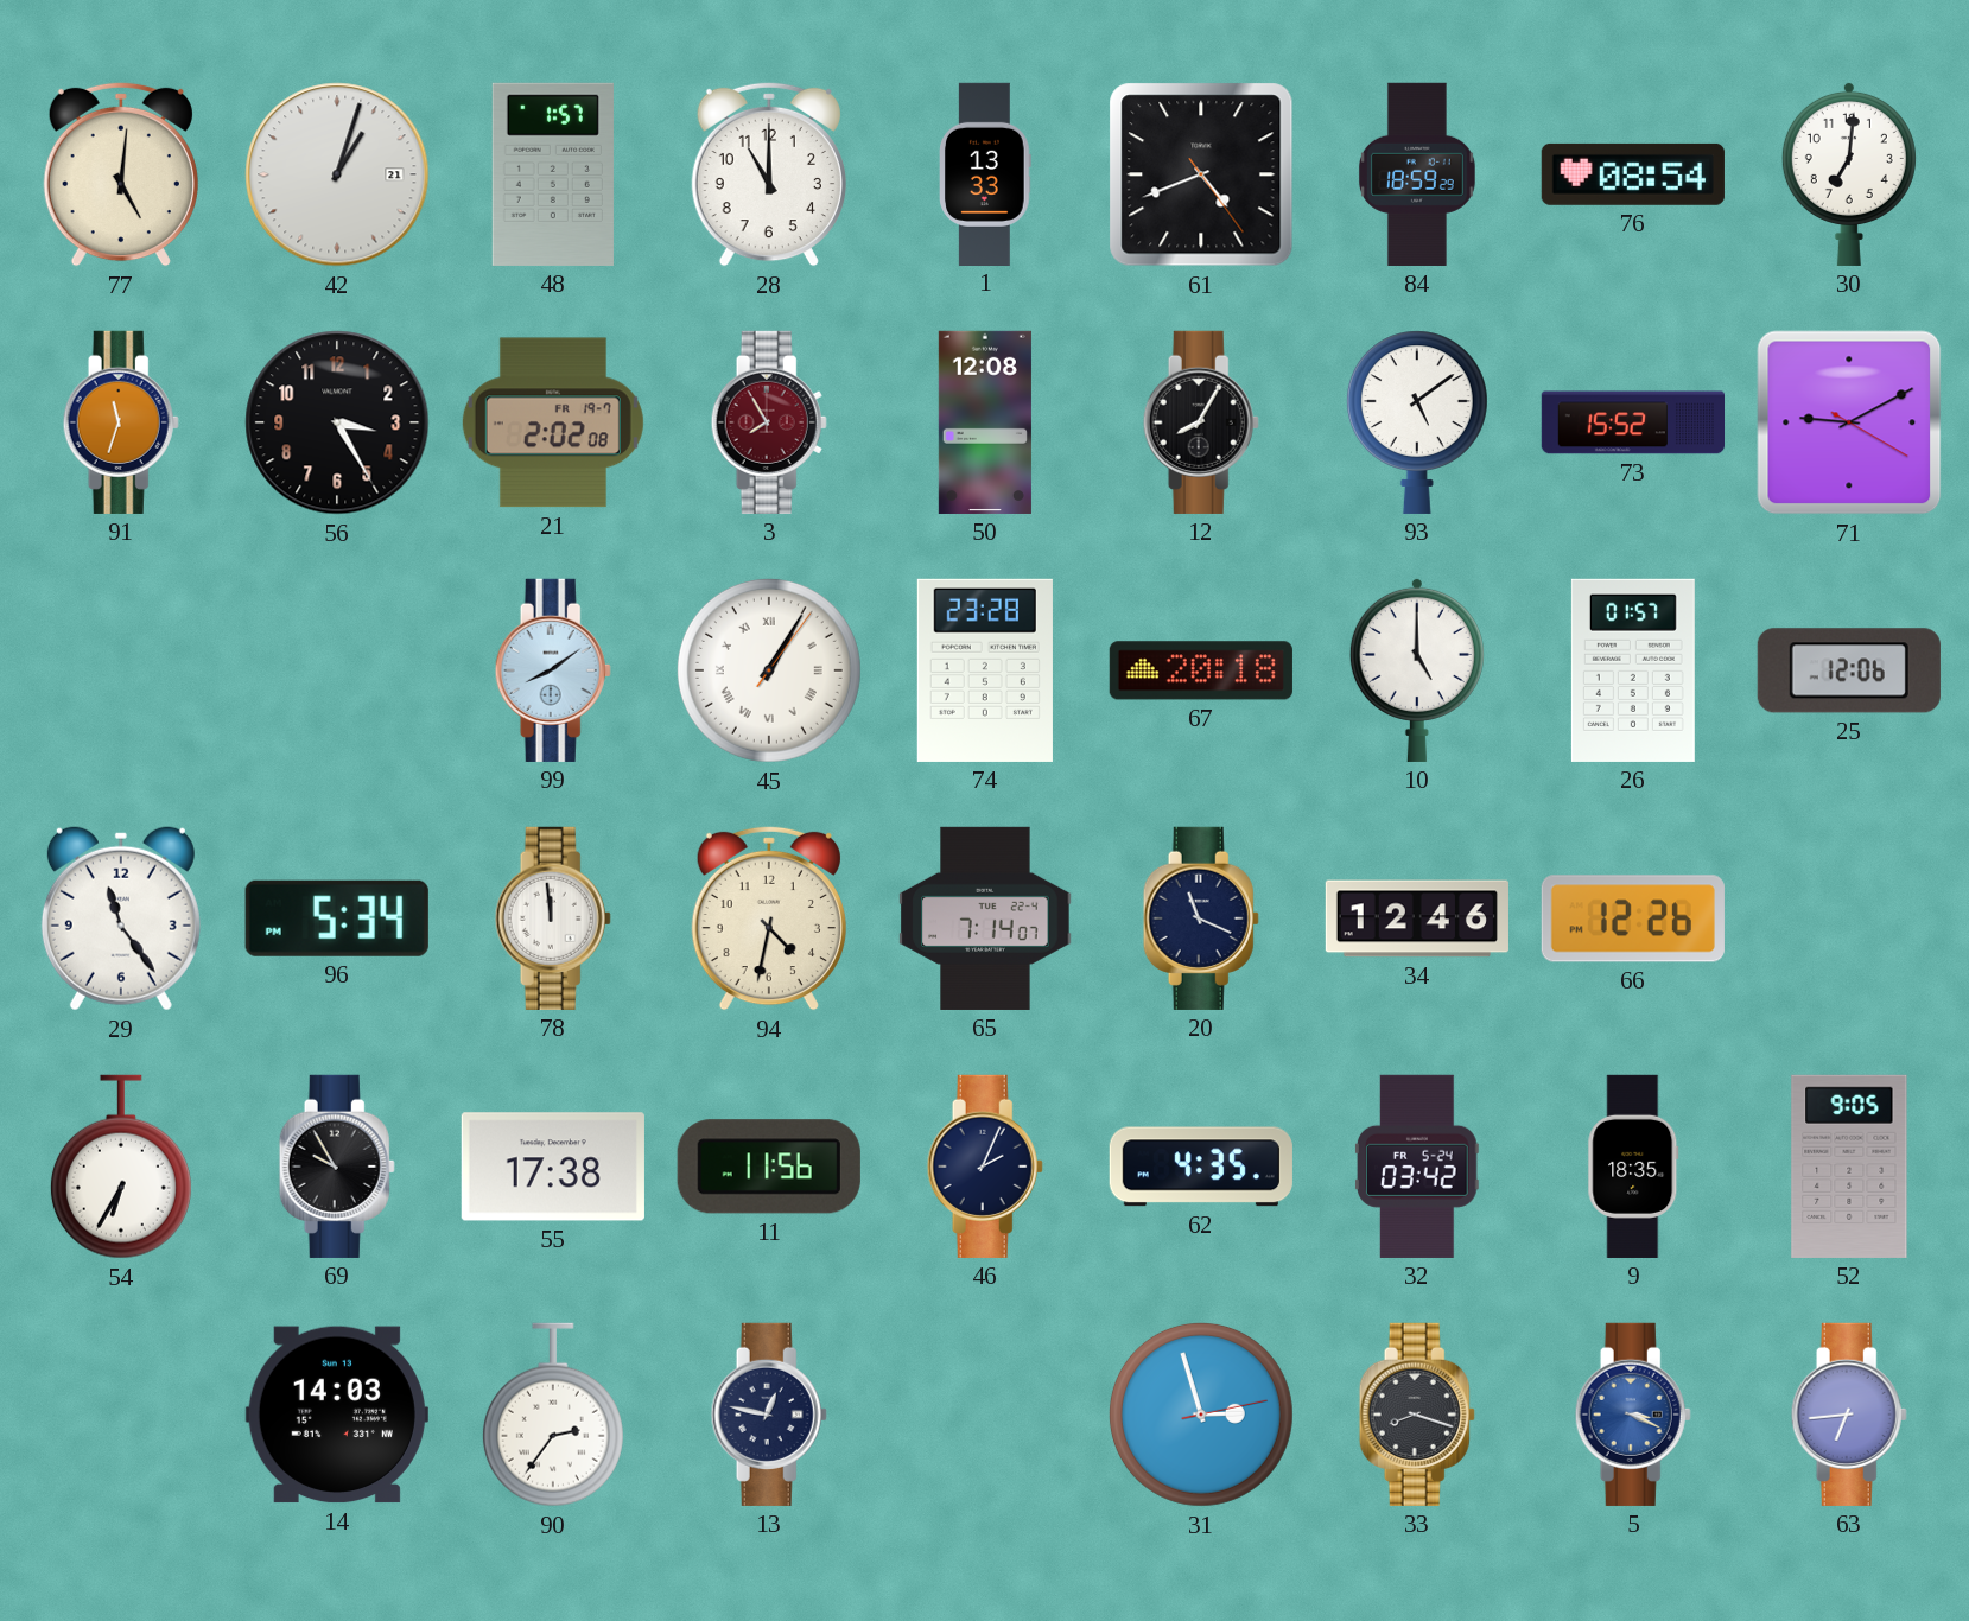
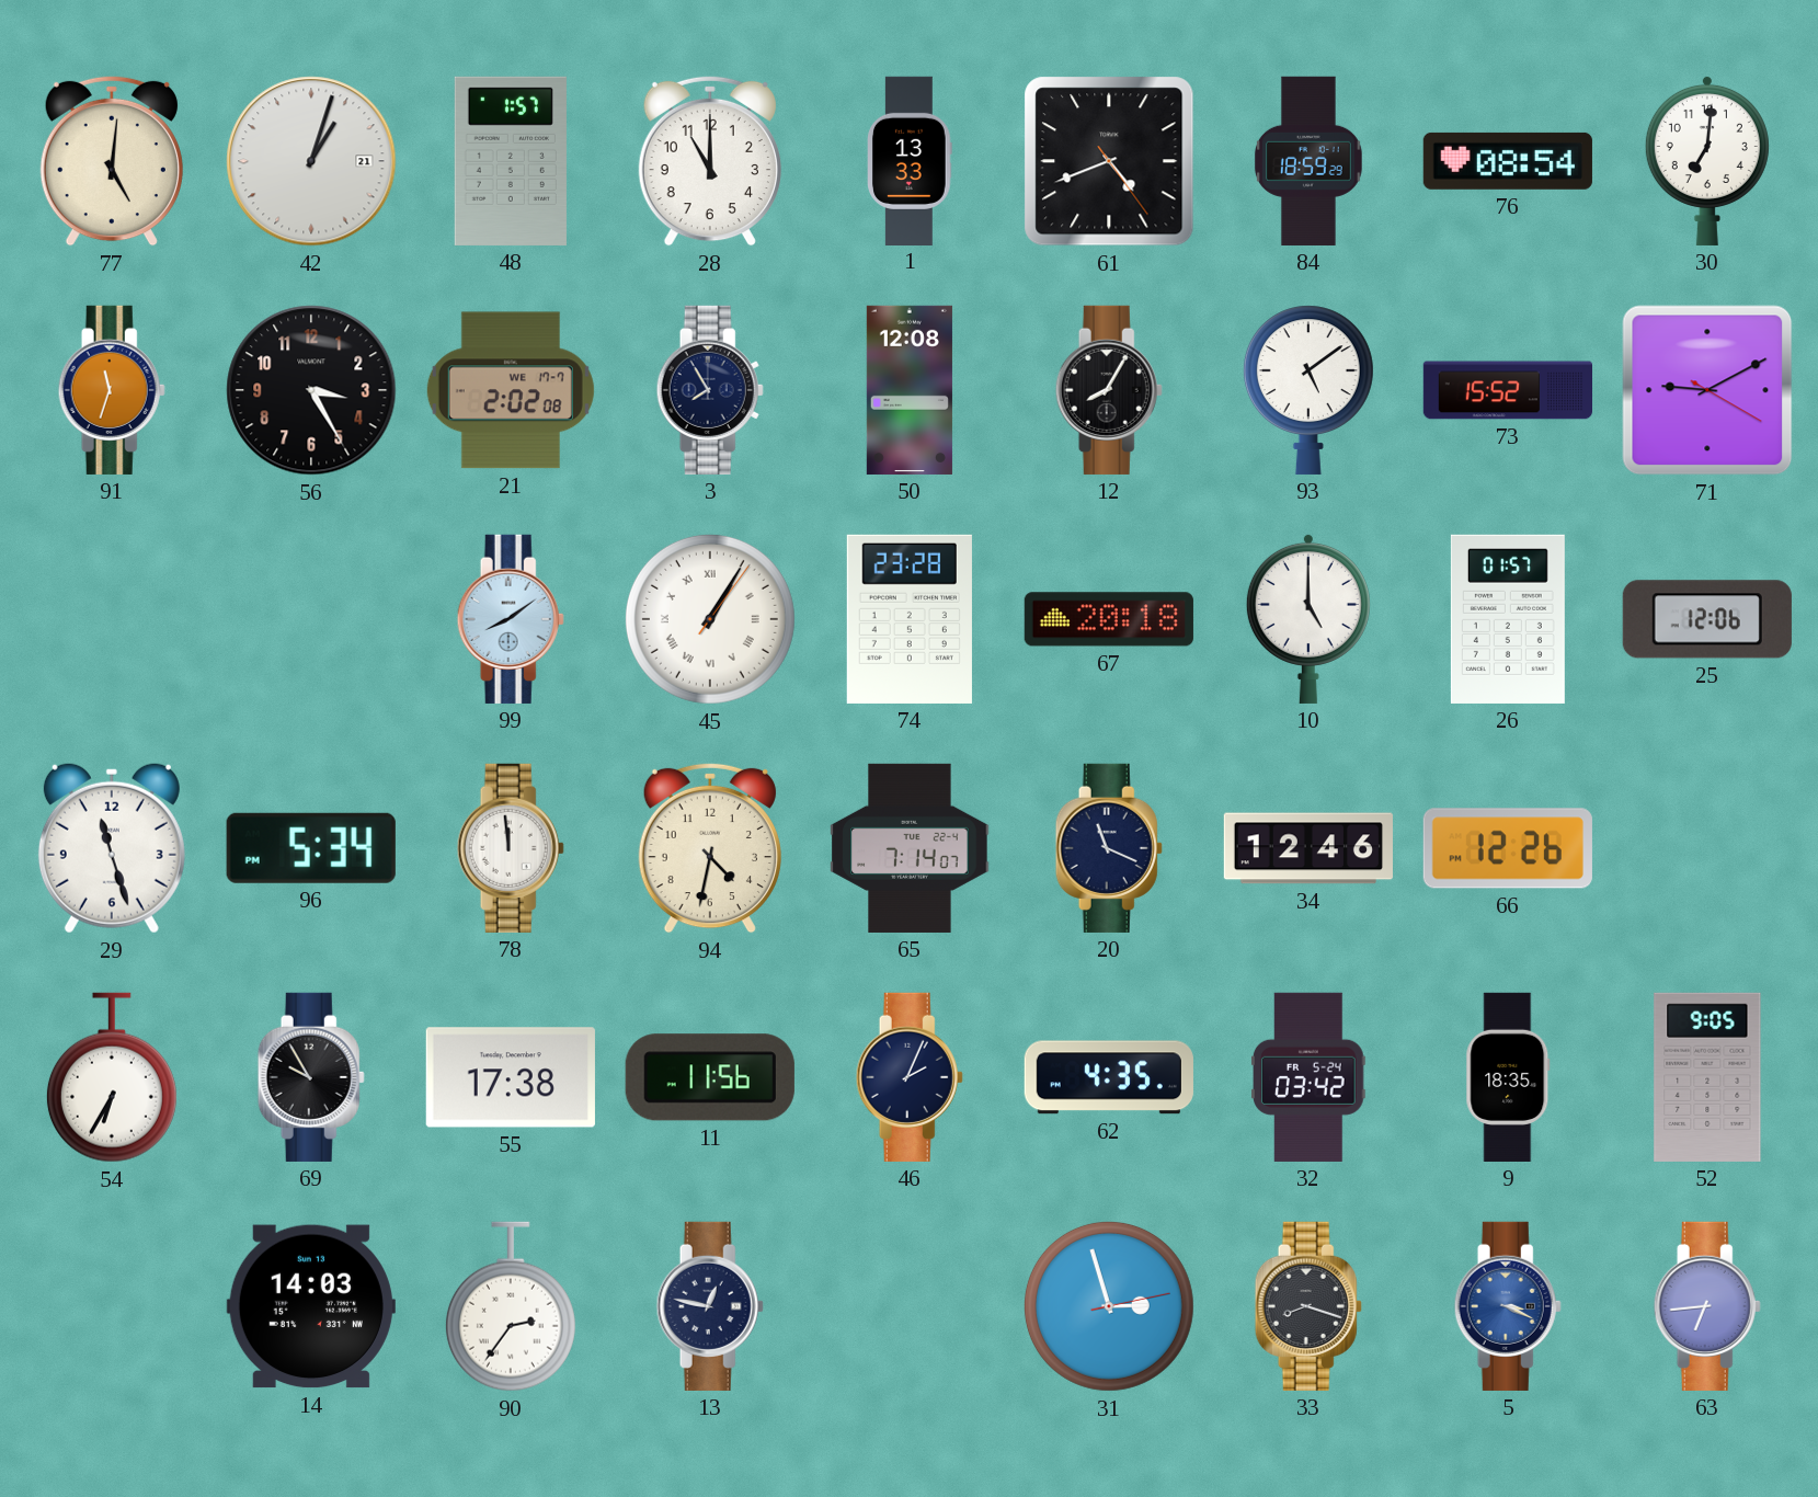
21 date: FR 19-7 -> WE 17-7 (511, 390)
3 dial: burgundy -> navy (710, 390)
29: 11:24 -> 11:27 (112, 848)
